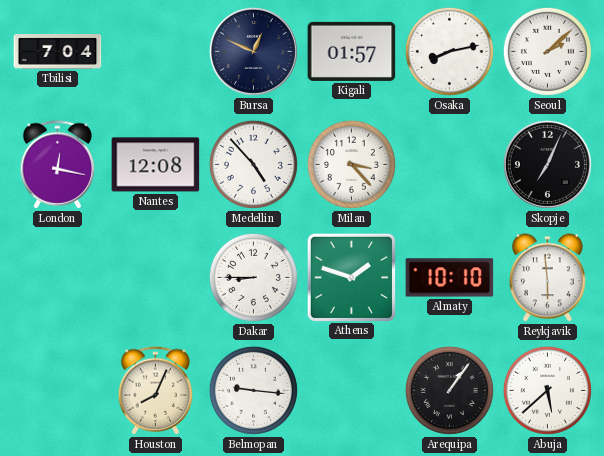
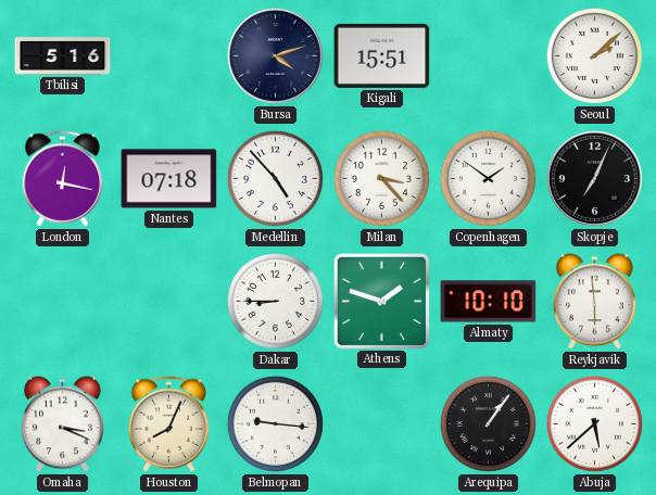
Tbilisi: 7:04 -> 5:16 (63, 56)
Bursa: 12:49 -> 4:12 (275, 55)
Kigali: 01:57 -> 15:51 (382, 55)
Osaka: 8:13 -> none (449, 51)
Nantes: 12:08 -> 07:18 (169, 179)
Copenhagen: none -> 1:51 (488, 178)
Omaha: none -> 3:19 (63, 424)
